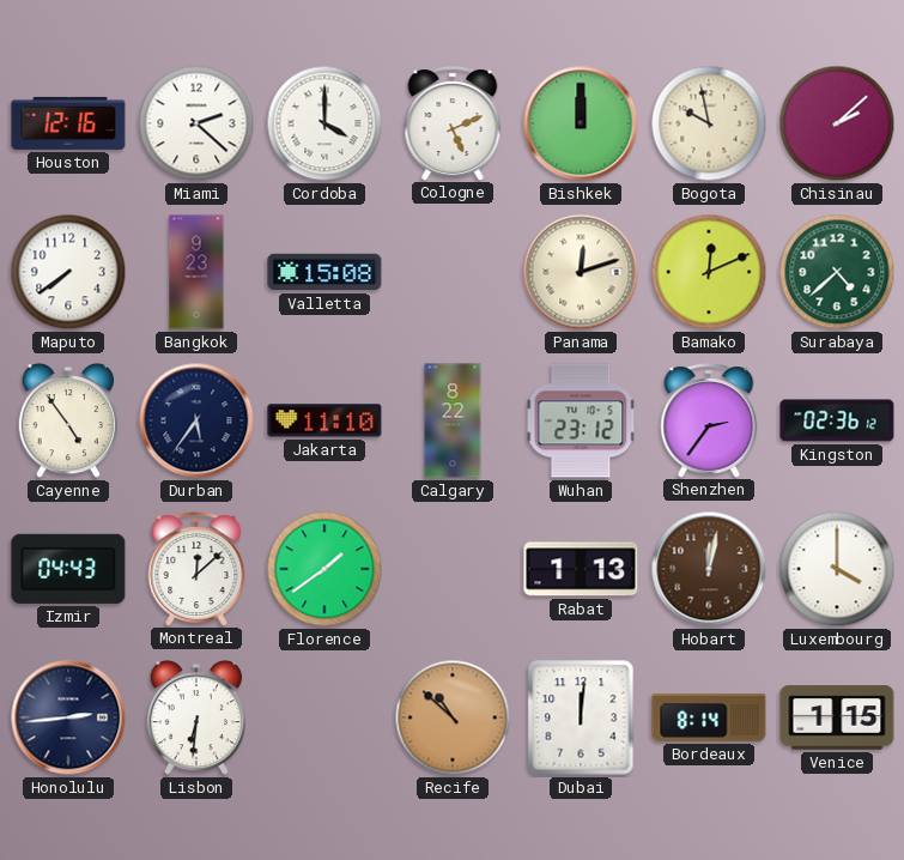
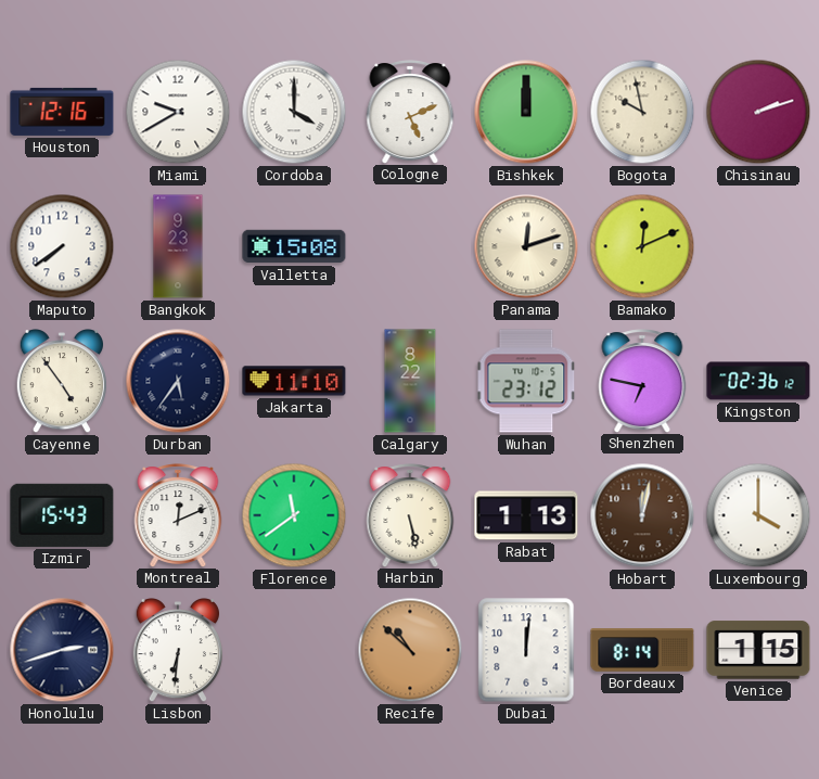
Miami: 2:22 -> 9:40 (178, 112)
Chisinau: 2:08 -> 2:12 (758, 112)
Surabaya: 4:38 -> none (837, 272)
Shenzhen: 2:36 -> 6:47 (642, 381)
Izmir: 04:43 -> 15:43 (62, 515)
Montreal: 12:08 -> 12:11 (178, 515)
Florence: 1:39 -> 11:39 (294, 515)
Harbin: none -> 5:28 (410, 515)
Honolulu: 2:44 -> 2:42 (62, 650)
